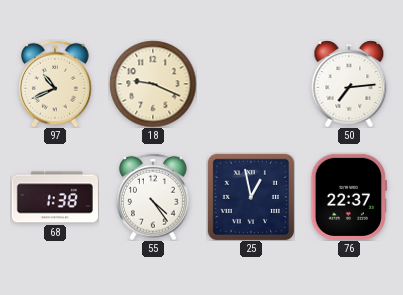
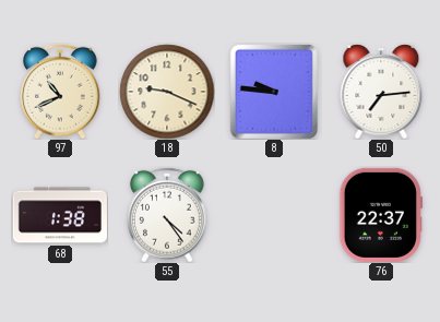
8: none -> 9:46 (274, 92)
25: 12:58 -> none (251, 197)
